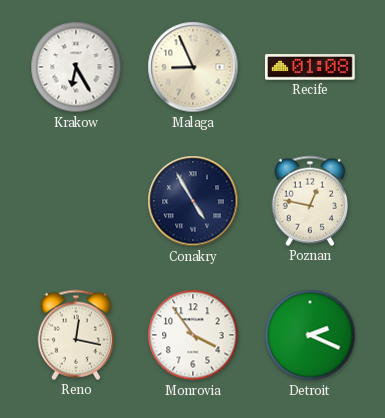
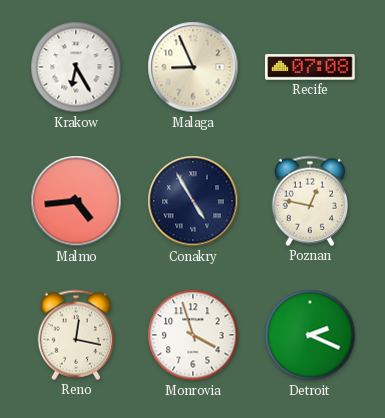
Recife: 01:08 -> 07:08 (311, 67)
Malmo: none -> 4:44 (76, 201)
Monrovia: 3:54 -> 3:57 (193, 335)
